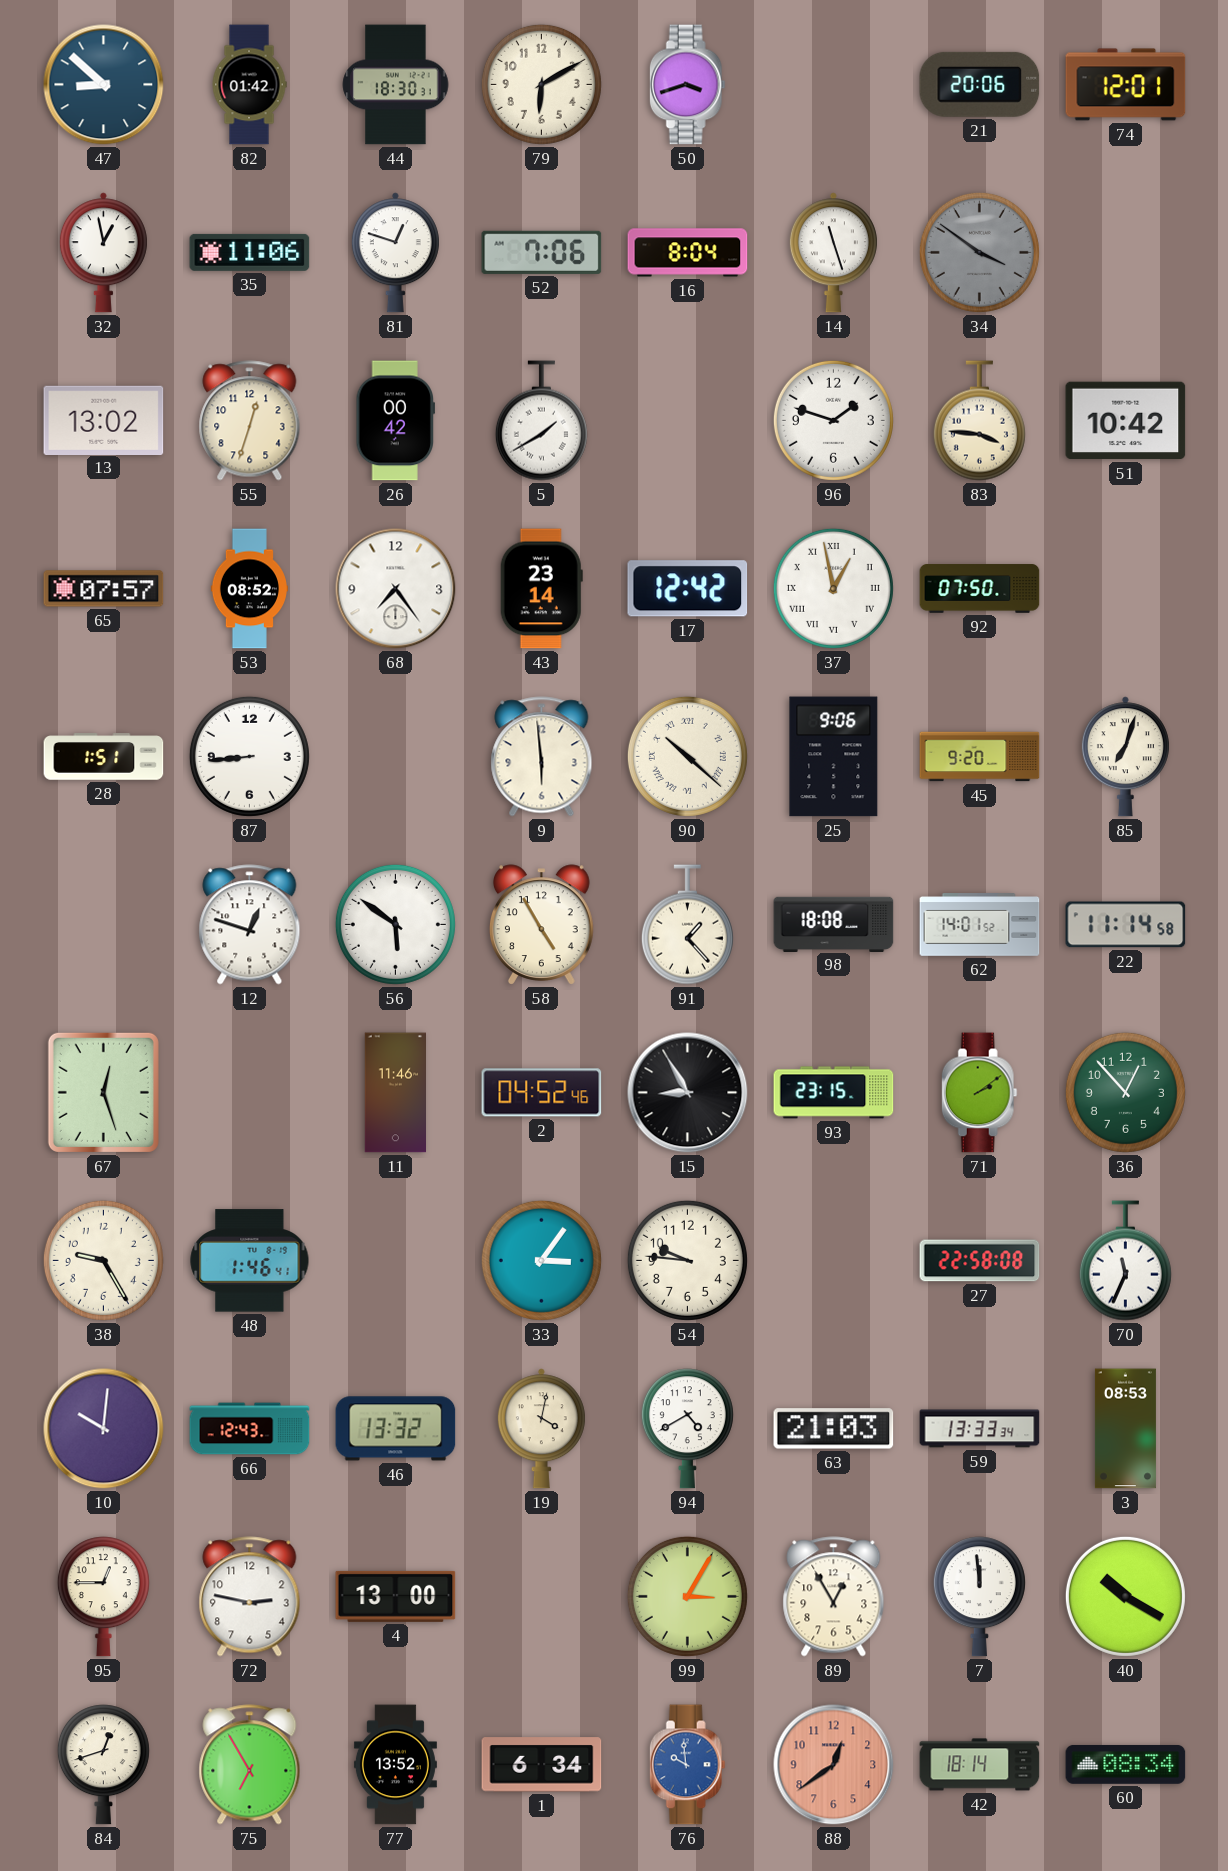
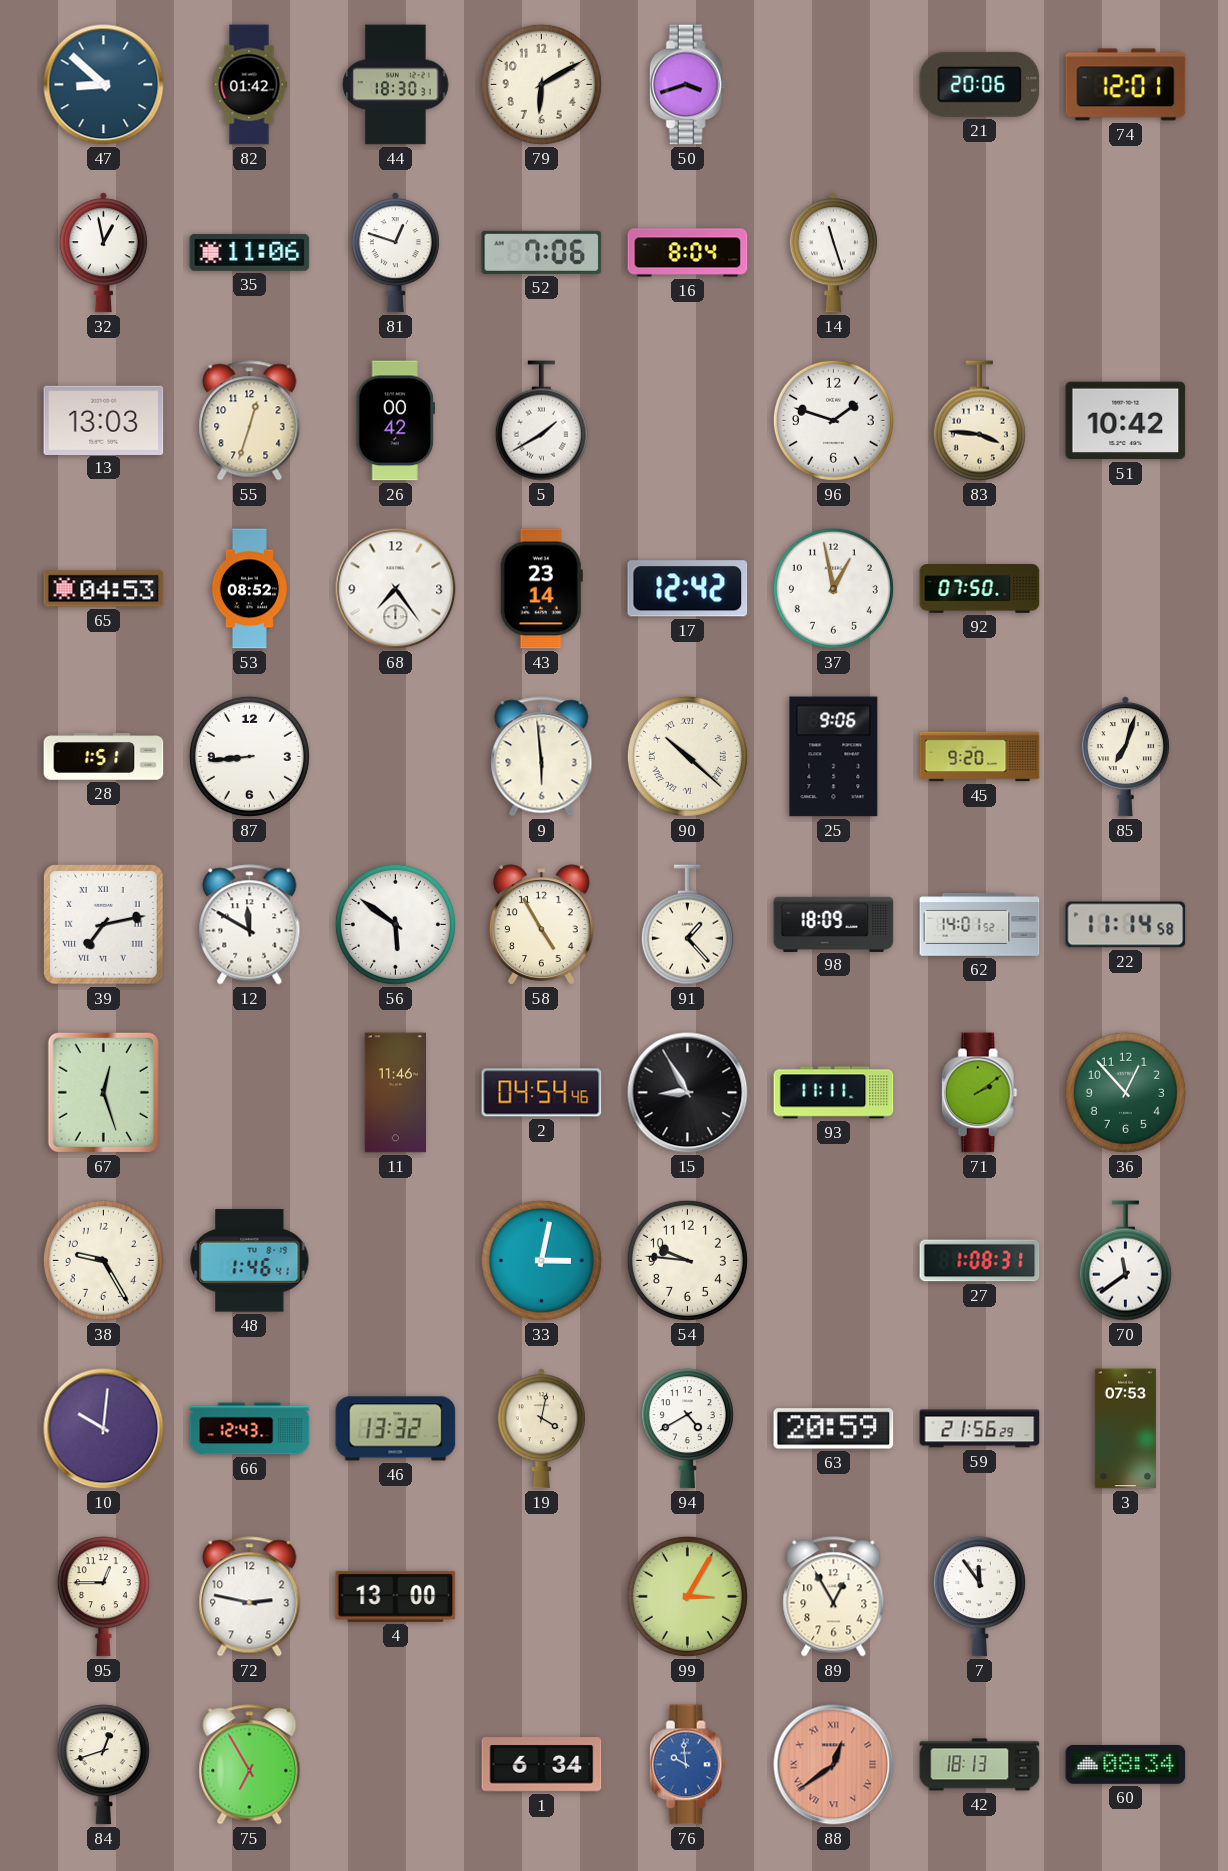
34: 3:51 -> none (979, 252)
13: 13:02 -> 13:03 (104, 420)
65: 07:57 -> 04:53 (104, 589)
37 numerals: Roman -> Arabic (833, 588)
39: none -> 7:13 (104, 925)
12: 12:48 -> 11:50 (250, 925)
98: 18:08 -> 18:09 (834, 924)
2: 04:52 -> 04:54 (542, 1093)
93: 23:15 -> 11:11 (834, 1093)
33: 3:06 -> 3:02 (541, 1260)
27: 22:58 -> 1:08 (980, 1261)
70: 11:34 -> 11:39 (1125, 1261)
63: 21:03 -> 20:59 (834, 1429)
59: 13:33 -> 21:56 (980, 1429)
3: 08:53 -> 07:53 (1125, 1429)
7: 11:59 -> 11:54 (979, 1597)
40: 10:20 -> none (1125, 1596)
77: 13:52 -> none (395, 1765)
88 numerals: Arabic -> Roman (834, 1765)
42: 18:14 -> 18:13 (980, 1765)
